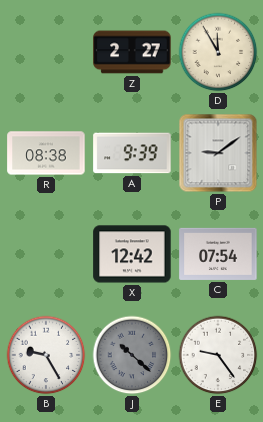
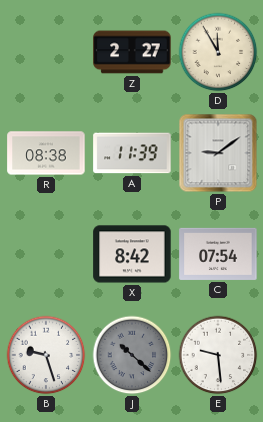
A: 9:39 -> 11:39 (132, 153)
X: 12:42 -> 8:42 (132, 254)
B: 9:25 -> 9:27 (46, 355)
E: 9:24 -> 9:29 (218, 355)
